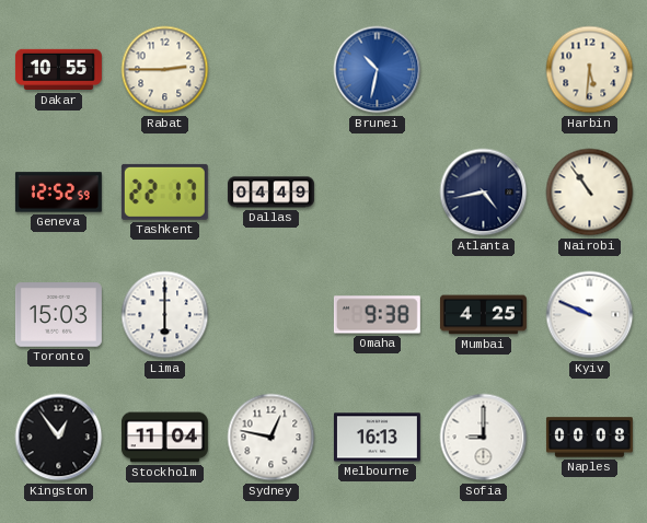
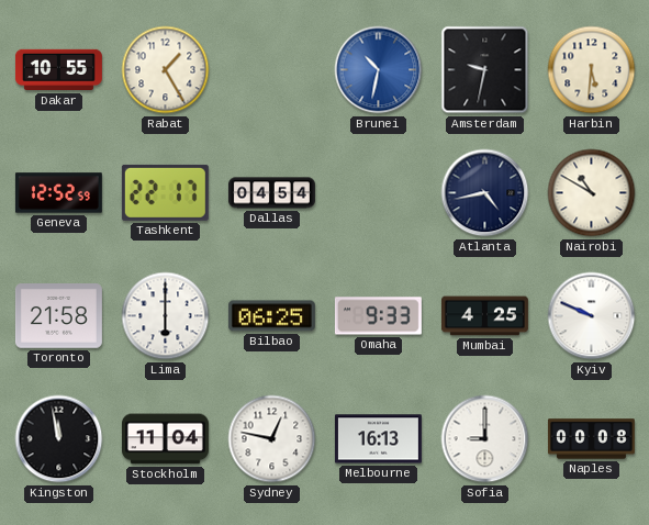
Rabat: 2:45 -> 1:25 (166, 70)
Amsterdam: none -> 9:32 (485, 70)
Dallas: 04:49 -> 04:54 (271, 193)
Nairobi: 10:54 -> 10:50 (592, 193)
Toronto: 15:03 -> 21:58 (58, 316)
Bilbao: none -> 06:25 (271, 316)
Omaha: 9:38 -> 9:33 (378, 316)
Kingston: 12:54 -> 11:58 (59, 439)
